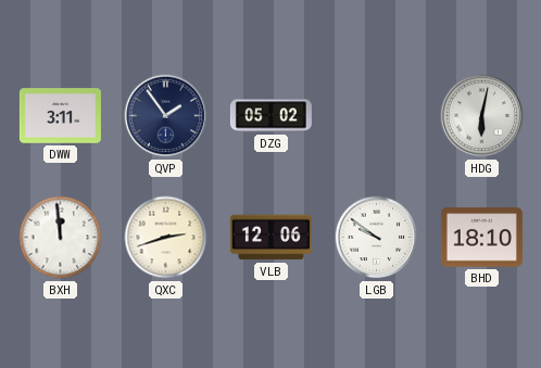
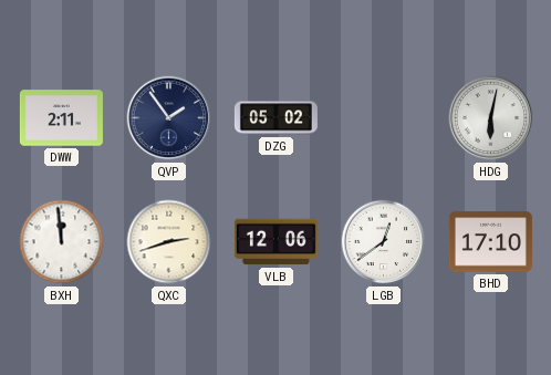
DWW: 3:11 -> 2:11 (61, 118)
LGB: 9:51 -> 12:39 (384, 242)
BHD: 18:10 -> 17:10 (490, 242)
